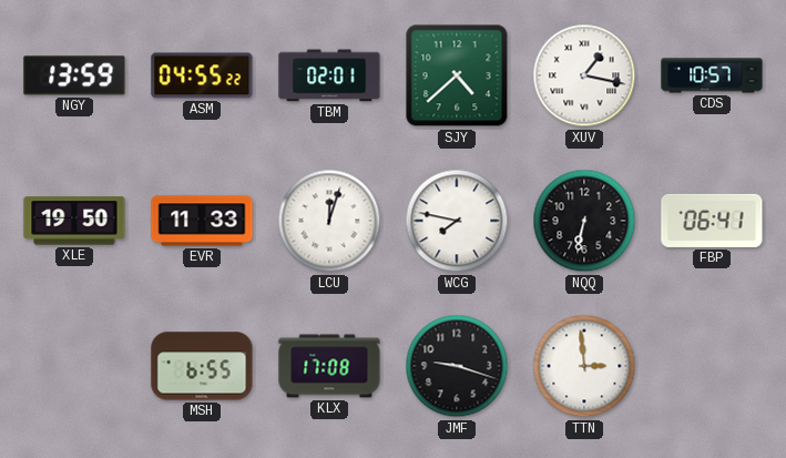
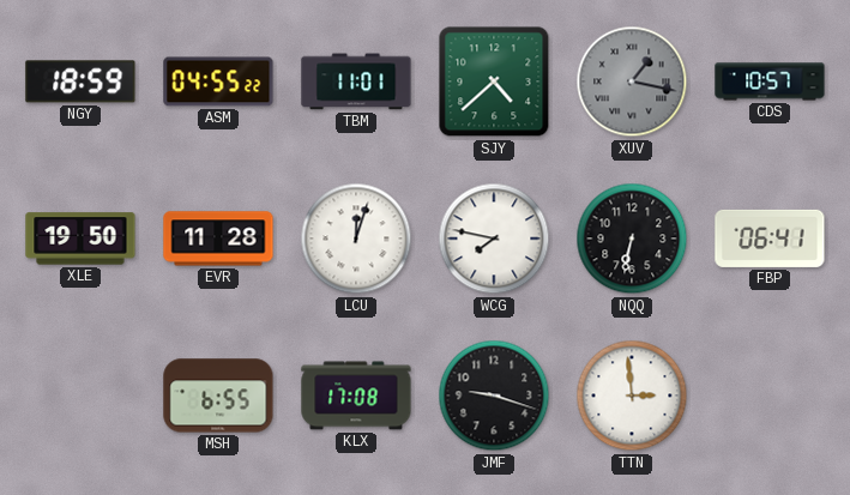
NGY: 13:59 -> 18:59 (80, 82)
TBM: 02:01 -> 11:01 (356, 82)
XUV dial: white -> grey (632, 82)
EVR: 11:33 -> 11:28 (218, 239)
